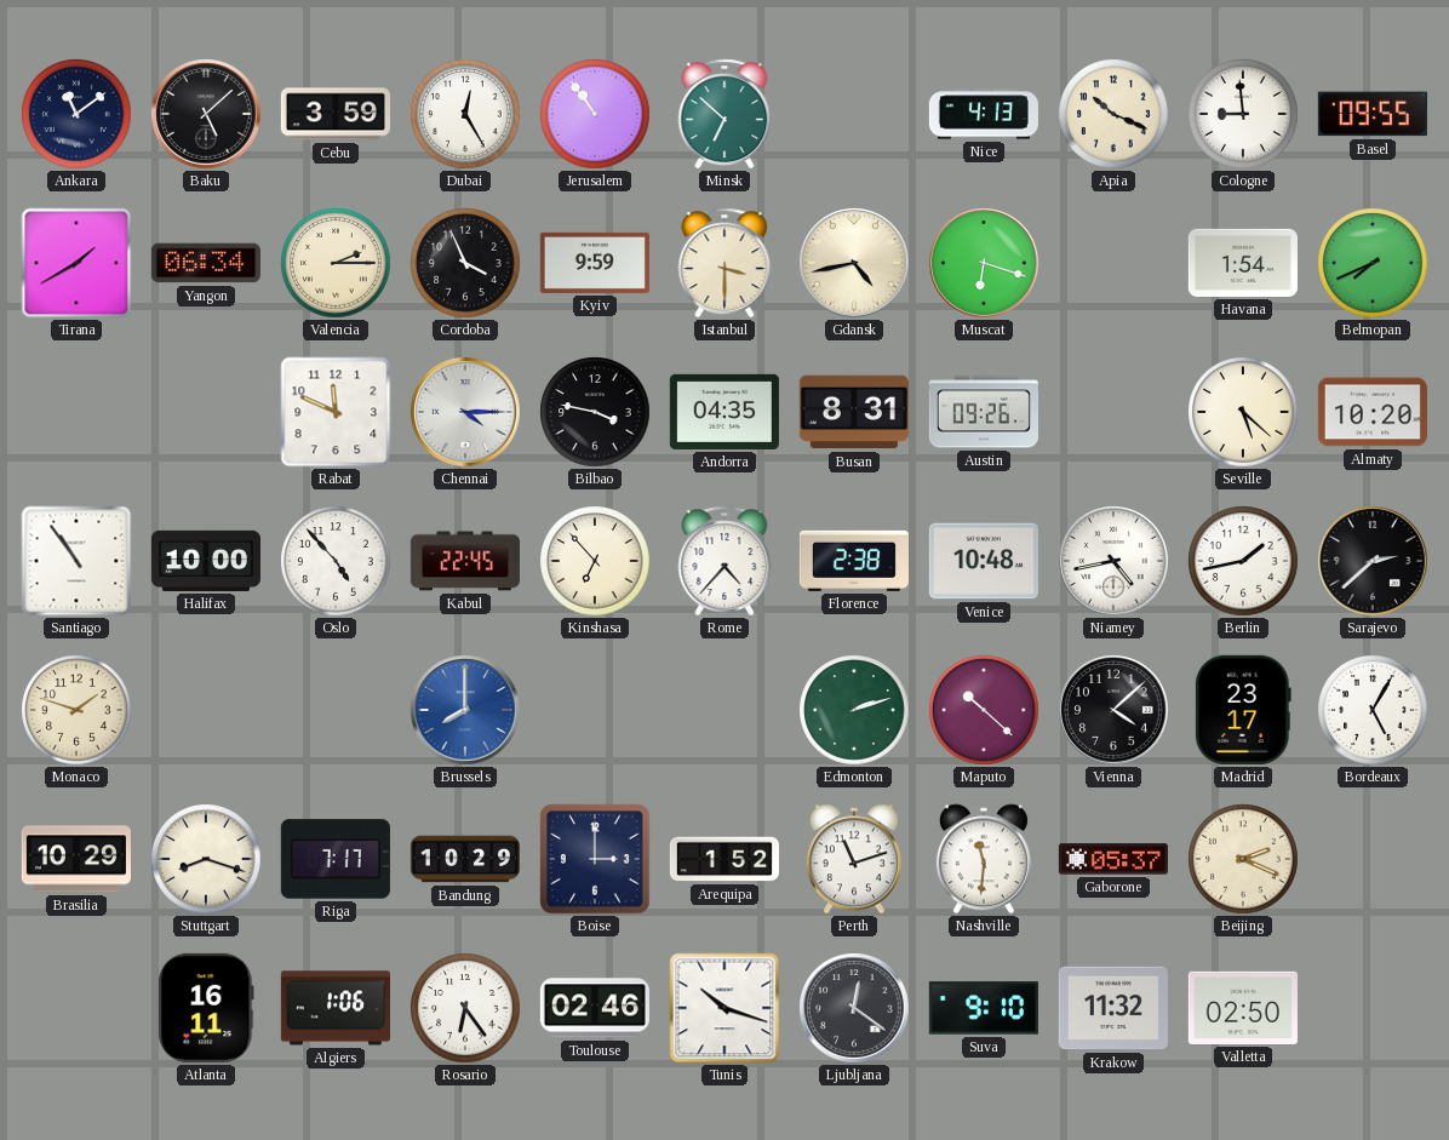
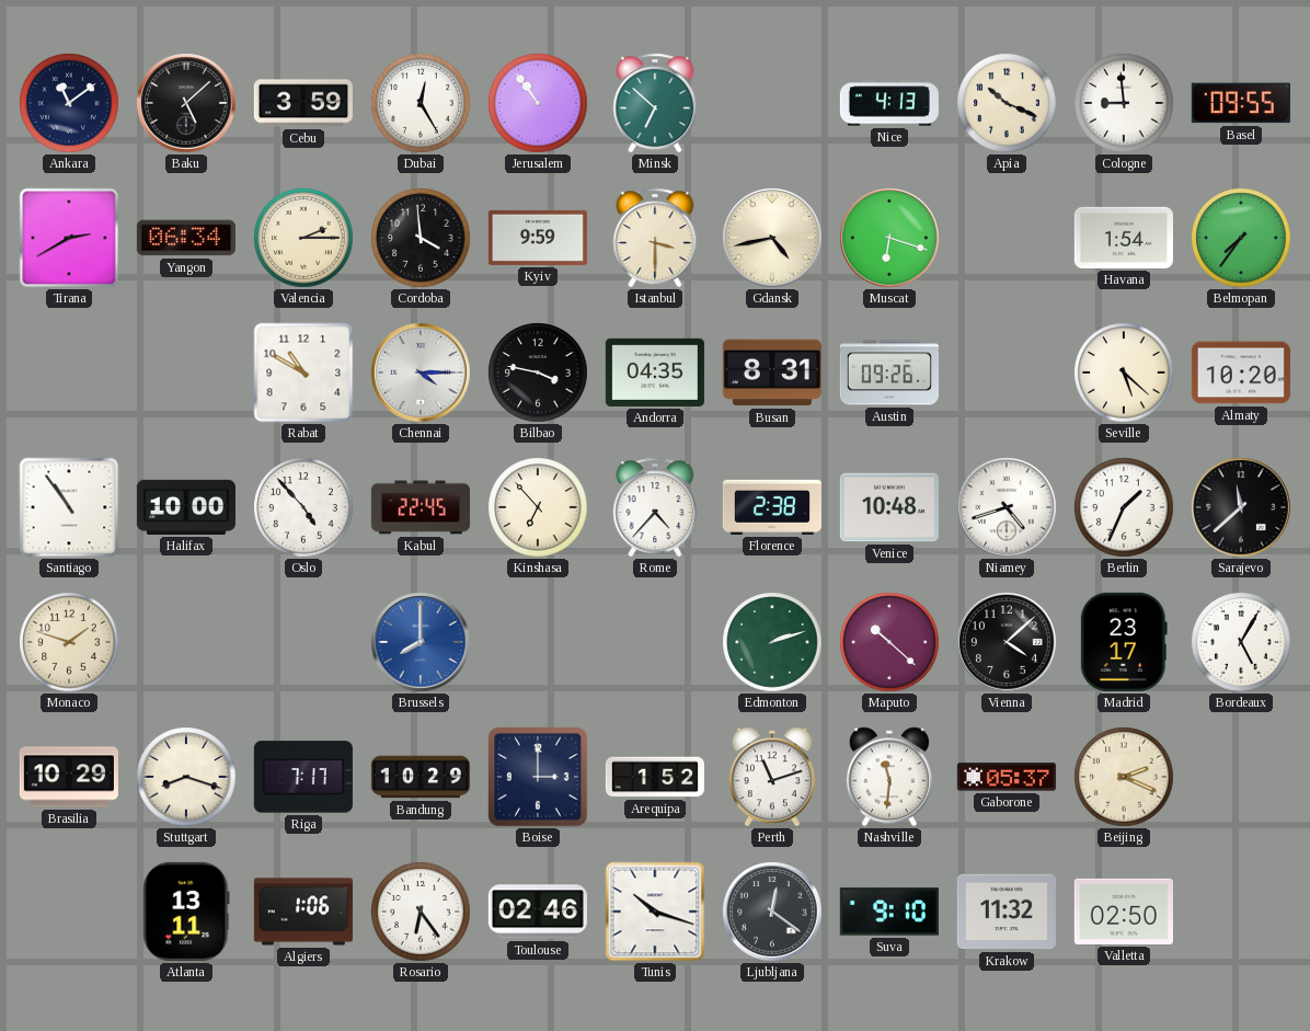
Tirana: 1:40 -> 2:40 (69, 238)
Cordoba: 3:56 -> 3:59 (421, 238)
Belmopan: 7:41 -> 7:36 (1241, 238)
Rabat: 11:49 -> 10:50 (303, 373)
Niamey: 4:43 -> 4:42 (1007, 507)
Berlin: 1:43 -> 1:34 (1124, 507)
Sarajevo: 2:38 -> 11:38 (1241, 507)
Atlanta: 16:11 -> 13:11 (186, 912)
